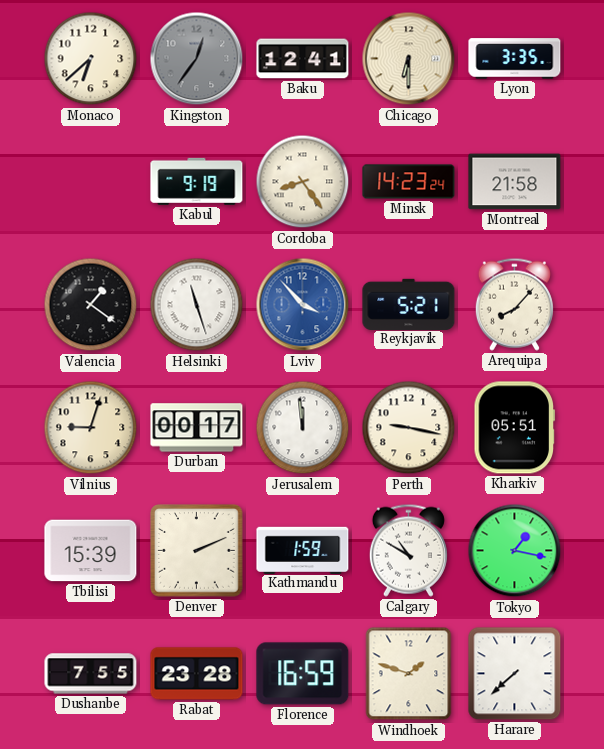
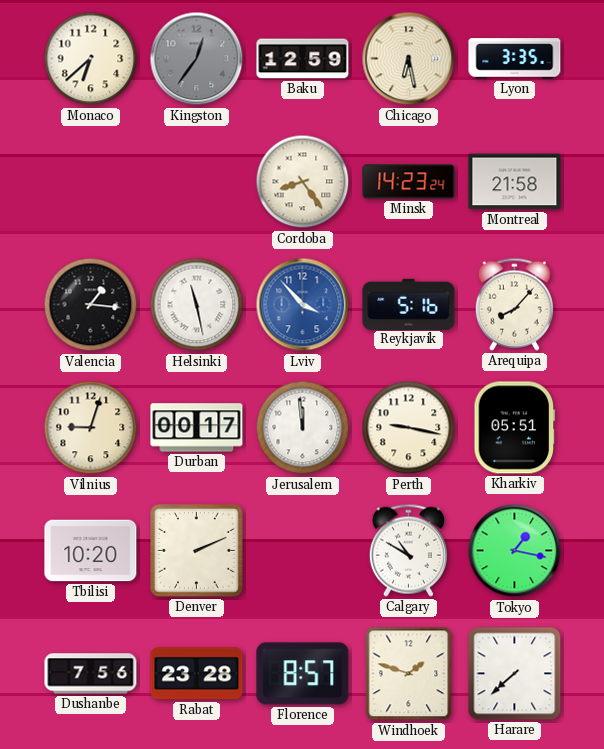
Baku: 12:41 -> 12:59 (303, 59)
Chicago: 6:30 -> 6:28 (409, 59)
Kabul: 9:19 -> none (197, 181)
Valencia: 1:21 -> 1:16 (91, 305)
Helsinki: 11:27 -> 11:28 (197, 305)
Reykjavik: 5:21 -> 5:16 (409, 304)
Tbilisi: 15:39 -> 10:20 (91, 551)
Kathmandu: 1:59 -> none (303, 550)
Dushanbe: 7:55 -> 7:56 (91, 674)
Florence: 16:59 -> 8:57 (303, 674)
